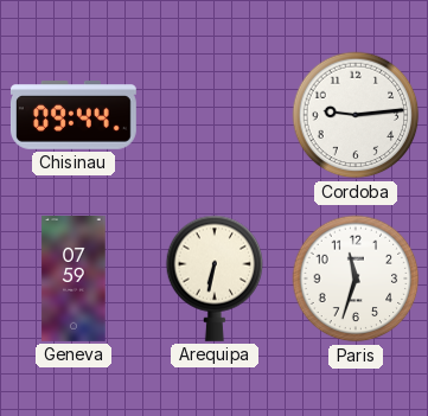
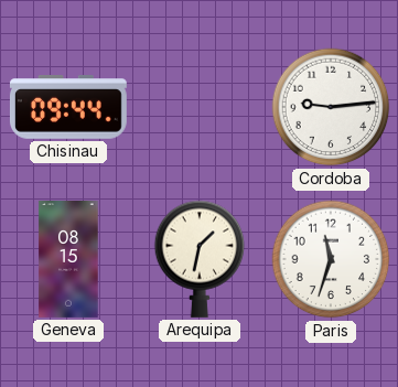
Geneva: 07:59 -> 08:15 (68, 260)
Arequipa: 6:32 -> 1:32 (200, 259)
